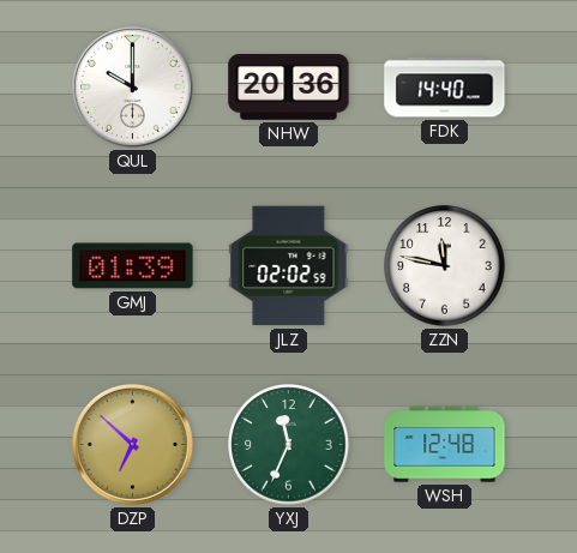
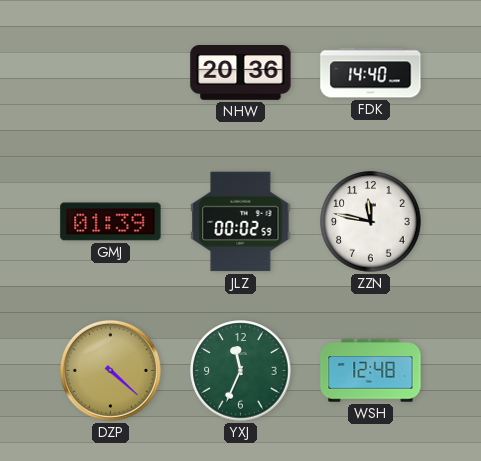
QUL: 10:00 -> none (132, 86)
JLZ: 02:02 -> 00:02 (241, 222)
DZP: 6:52 -> 4:22 (110, 370)
